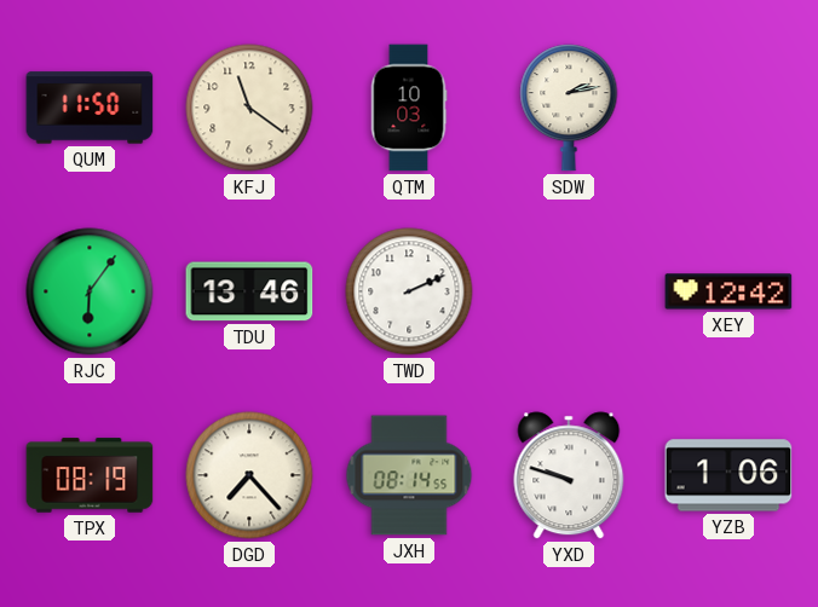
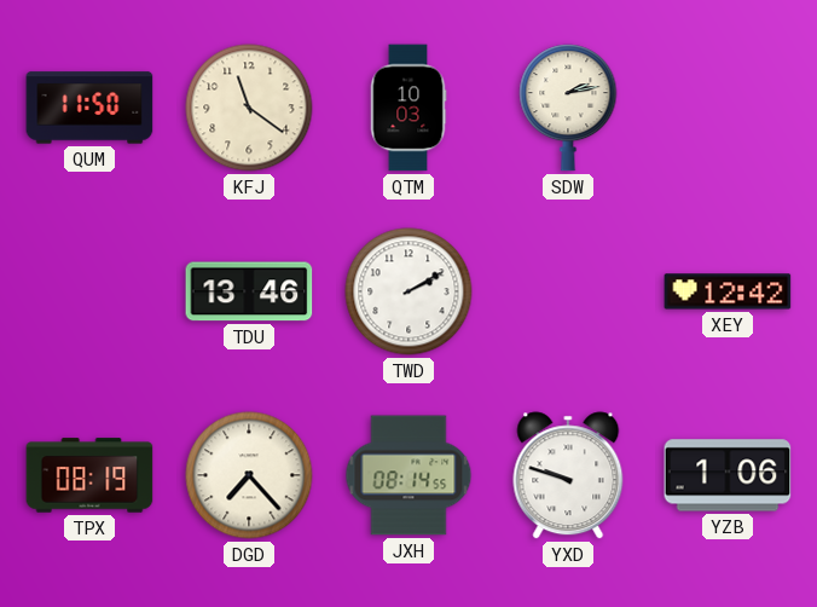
RJC: 6:06 -> none (90, 291)
TWD: 2:11 -> 2:10 (408, 291)
